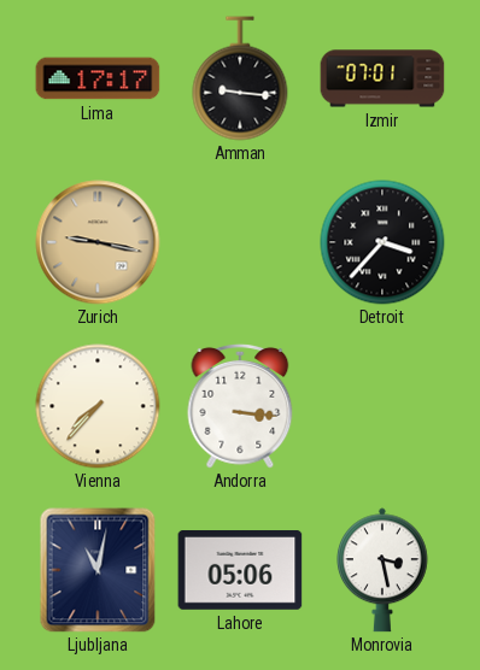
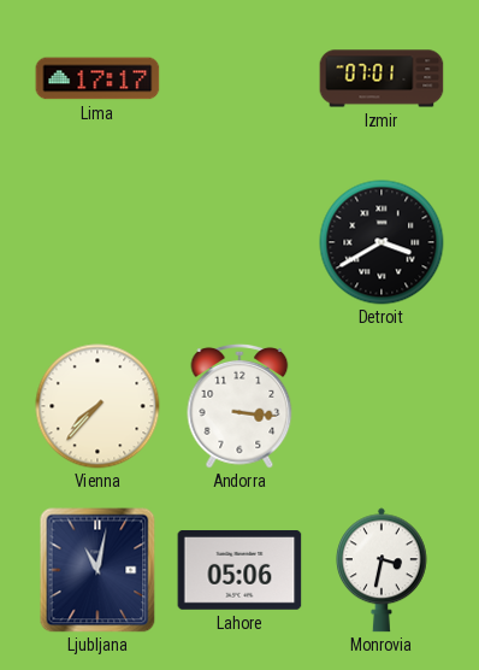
Amman: 9:16 -> none (240, 78)
Zurich: 9:17 -> none (98, 242)
Detroit: 3:37 -> 3:40 (382, 242)
Monrovia: 3:28 -> 3:32 (383, 570)
